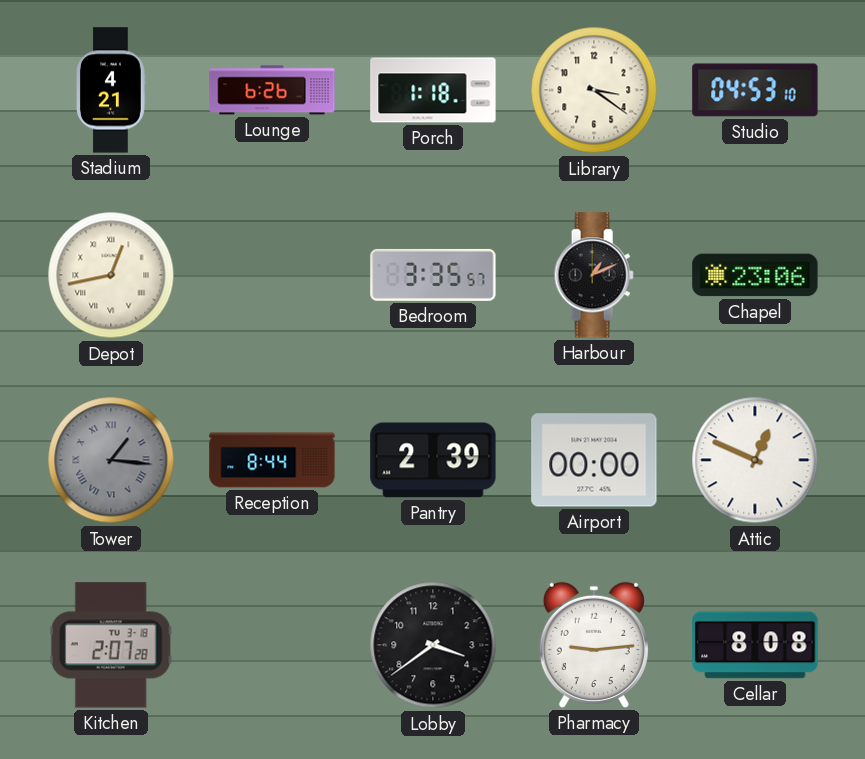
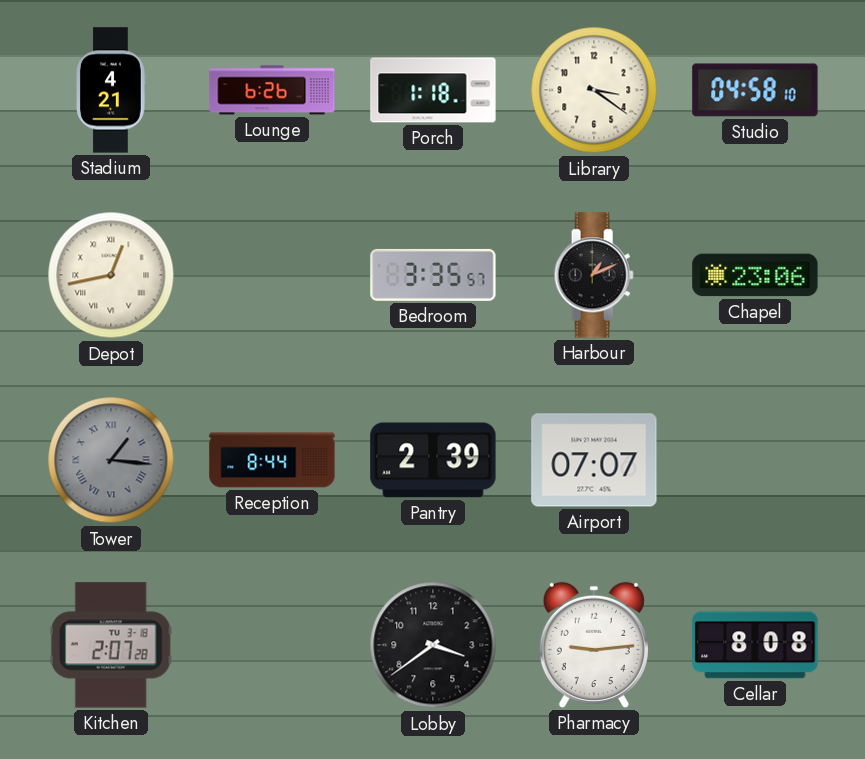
Studio: 04:53 -> 04:58 (755, 90)
Airport: 00:00 -> 07:07 (594, 460)
Attic: 12:49 -> none (755, 460)
